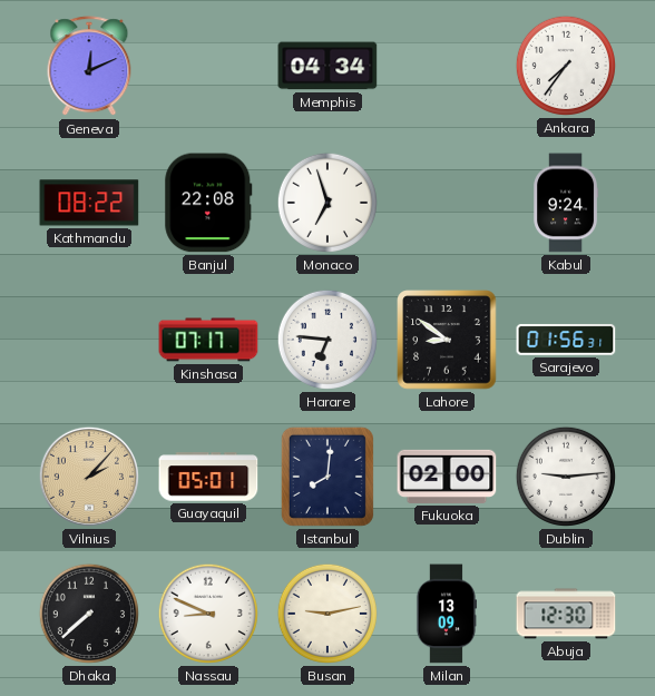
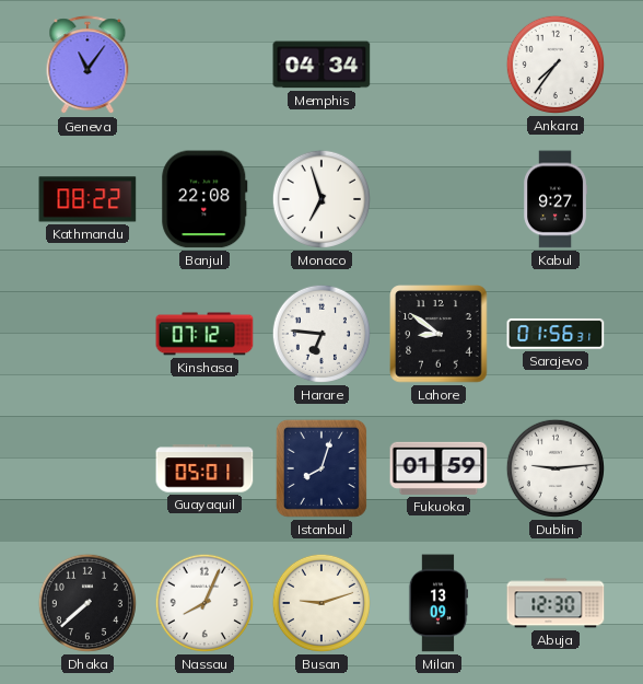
Geneva: 12:11 -> 11:06 (87, 66)
Kabul: 9:24 -> 9:27 (556, 199)
Kinshasa: 07:17 -> 07:12 (204, 334)
Vilnius: 2:07 -> none (89, 477)
Istanbul: 8:01 -> 8:03 (321, 468)
Fukuoka: 02:00 -> 01:59 (439, 468)
Nassau: 8:49 -> 8:04 (204, 603)
Busan: 9:13 -> 9:12 (321, 603)
